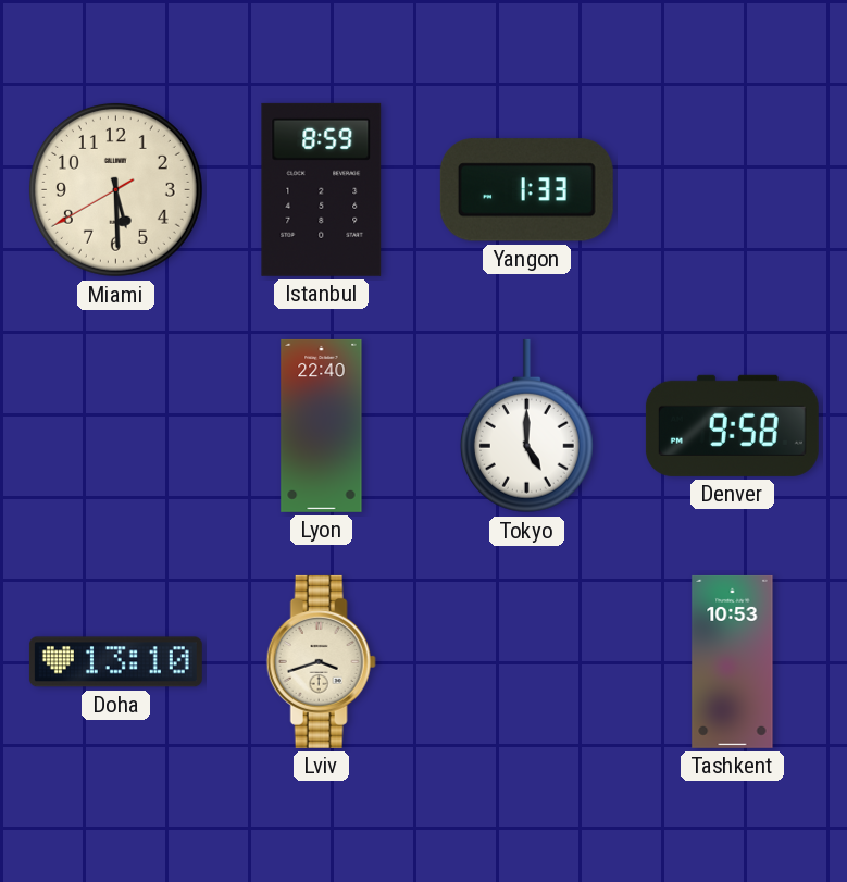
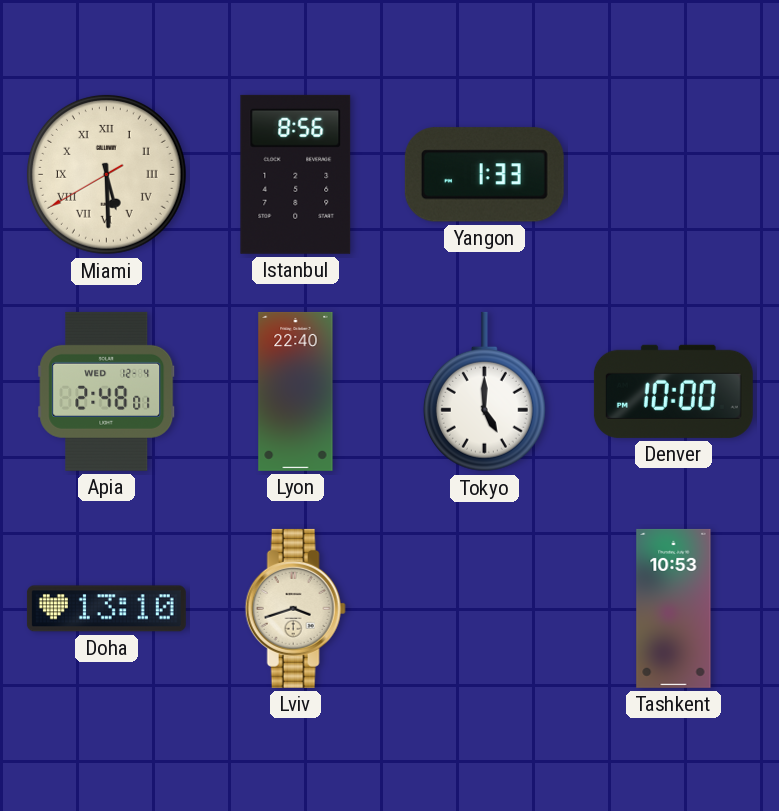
Miami numerals: Arabic -> Roman (106, 174)
Istanbul: 8:59 -> 8:56 (296, 174)
Apia: none -> 2:48 (107, 391)
Denver: 9:58 -> 10:00 (673, 391)
